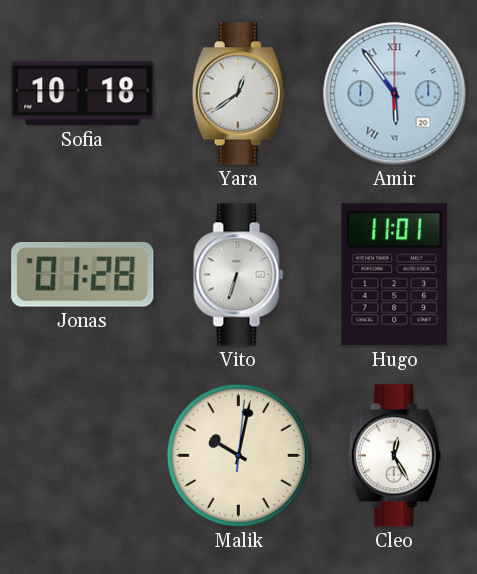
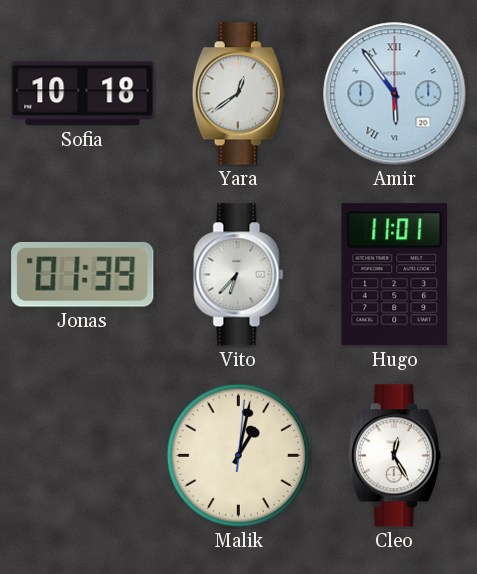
Jonas: 01:28 -> 01:39 (83, 274)
Vito: 6:33 -> 6:37 (239, 275)
Malik: 10:02 -> 1:02 (238, 455)
